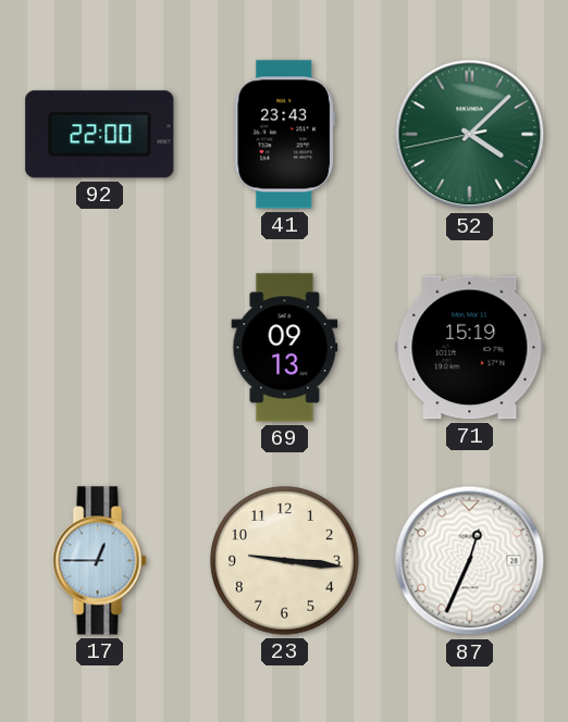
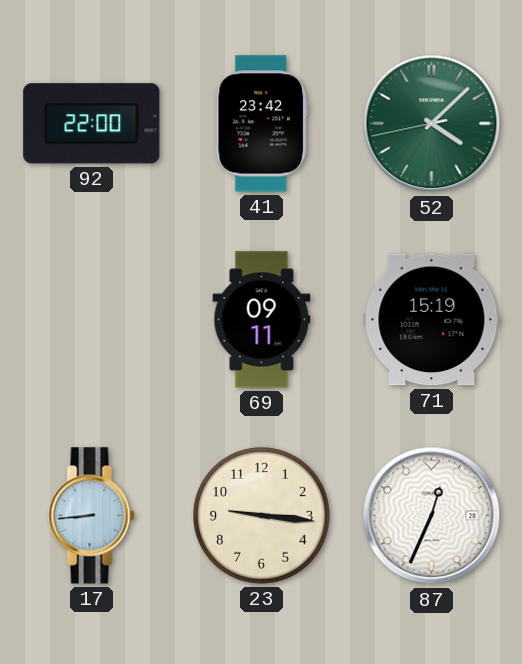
41: 23:43 -> 23:42 (261, 124)
69: 09:13 -> 09:11 (262, 320)
17: 12:45 -> 8:44 (92, 516)
